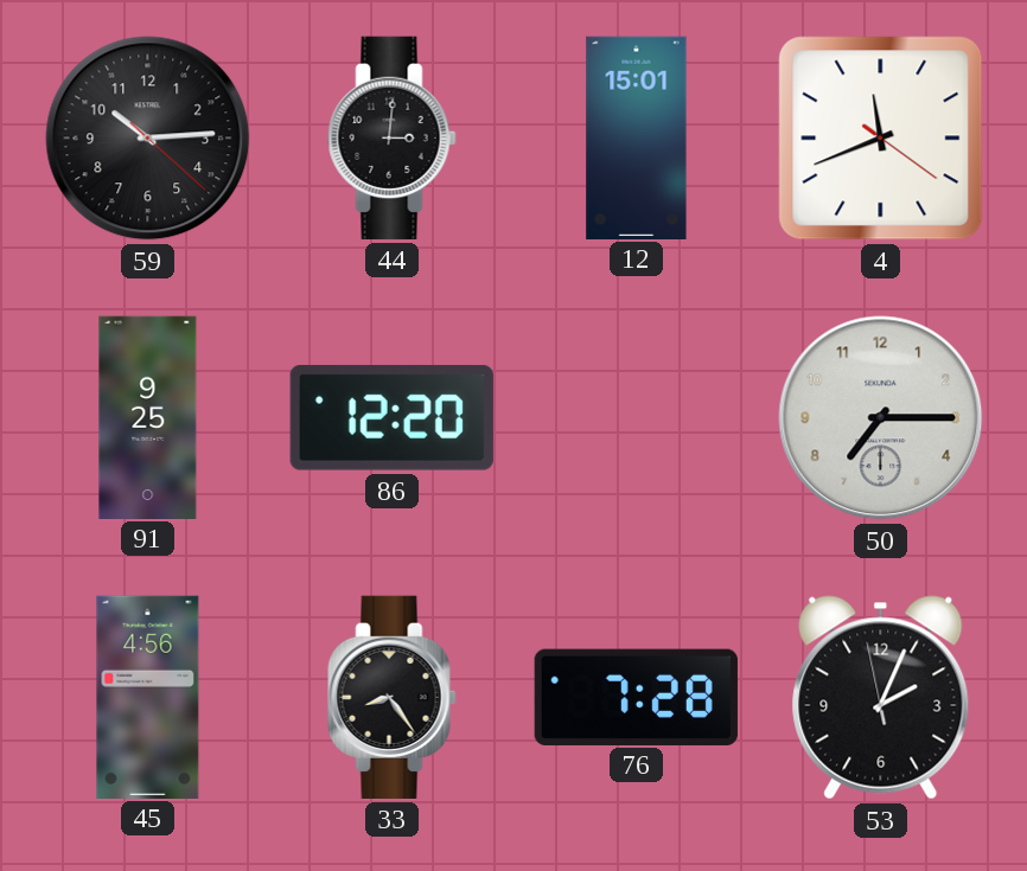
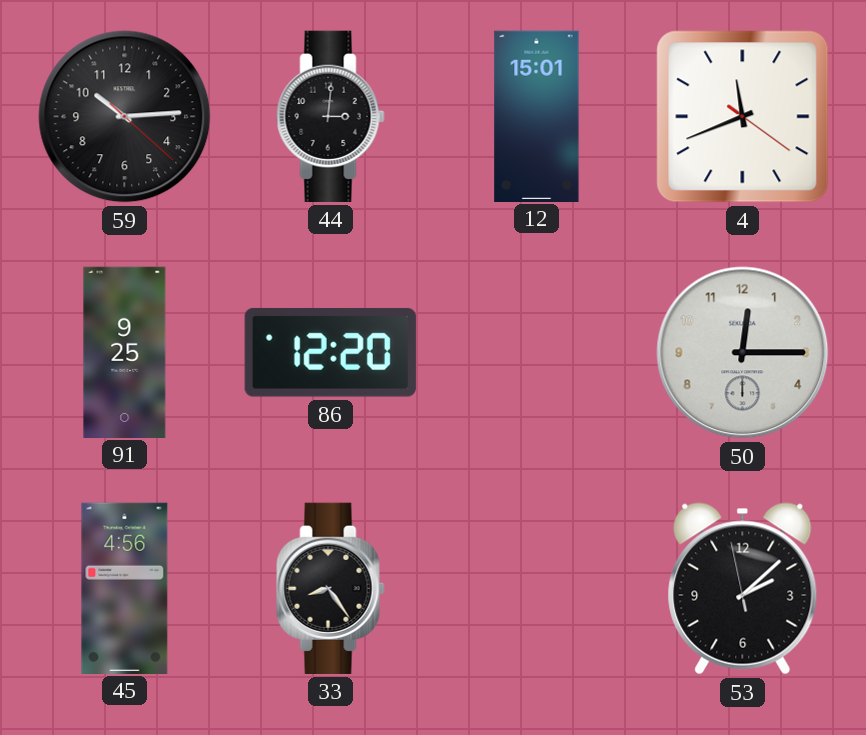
50: 7:15 -> 12:15 (743, 353)
76: 7:28 -> none (636, 697)
53: 2:03 -> 2:07 (743, 589)
